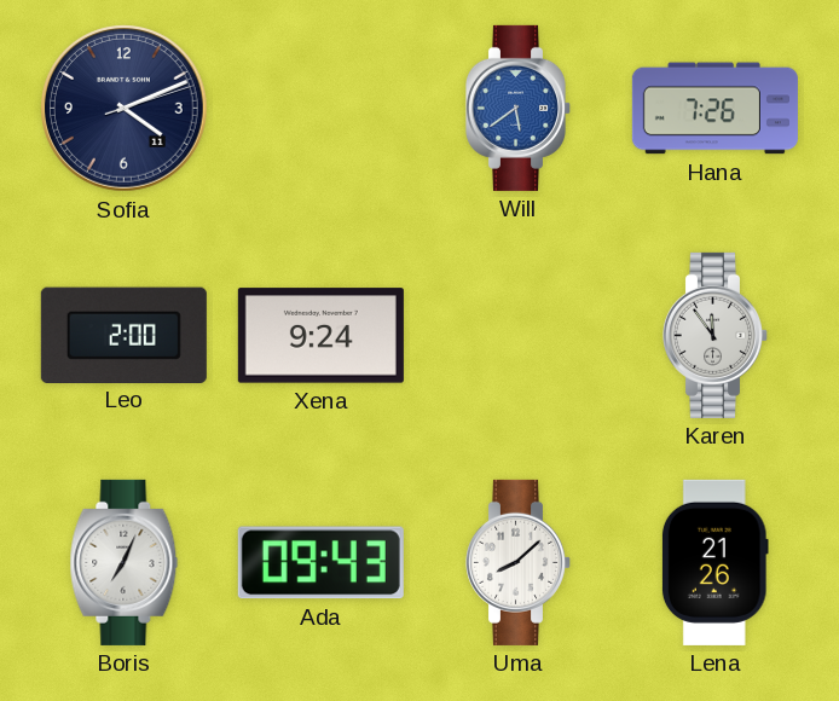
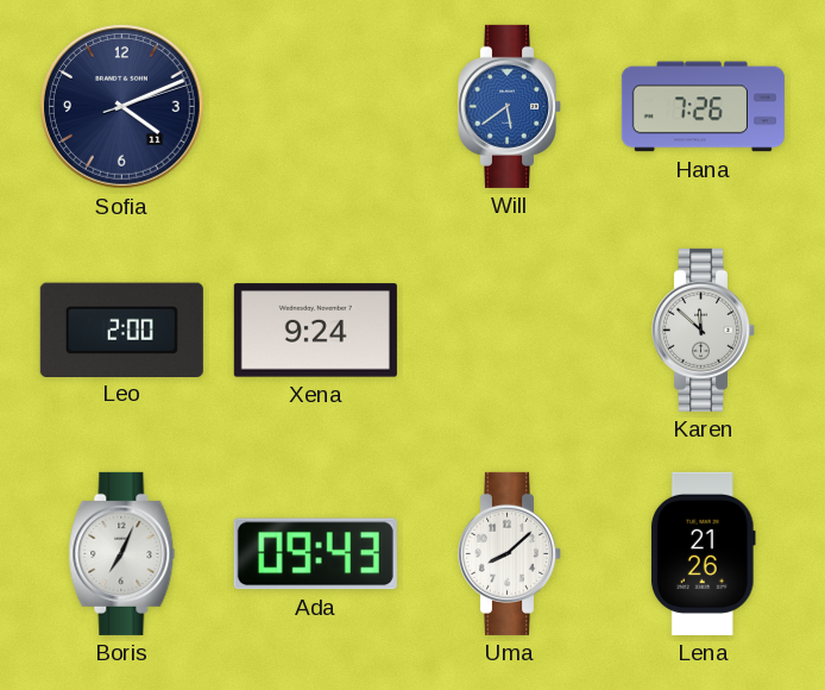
Karen: 11:54 -> 11:52 (703, 330)
